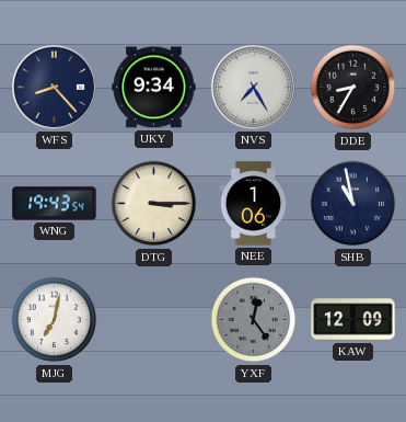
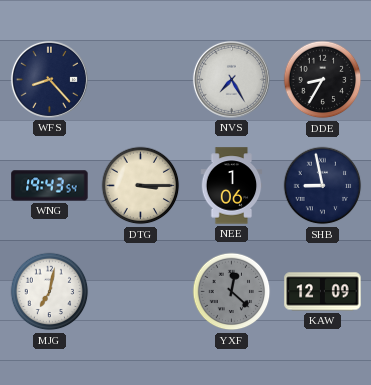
UKY: 9:34 -> none (154, 88)
SHB: 10:58 -> 8:58 (323, 186)
YXF: 12:24 -> 12:22 (232, 292)
